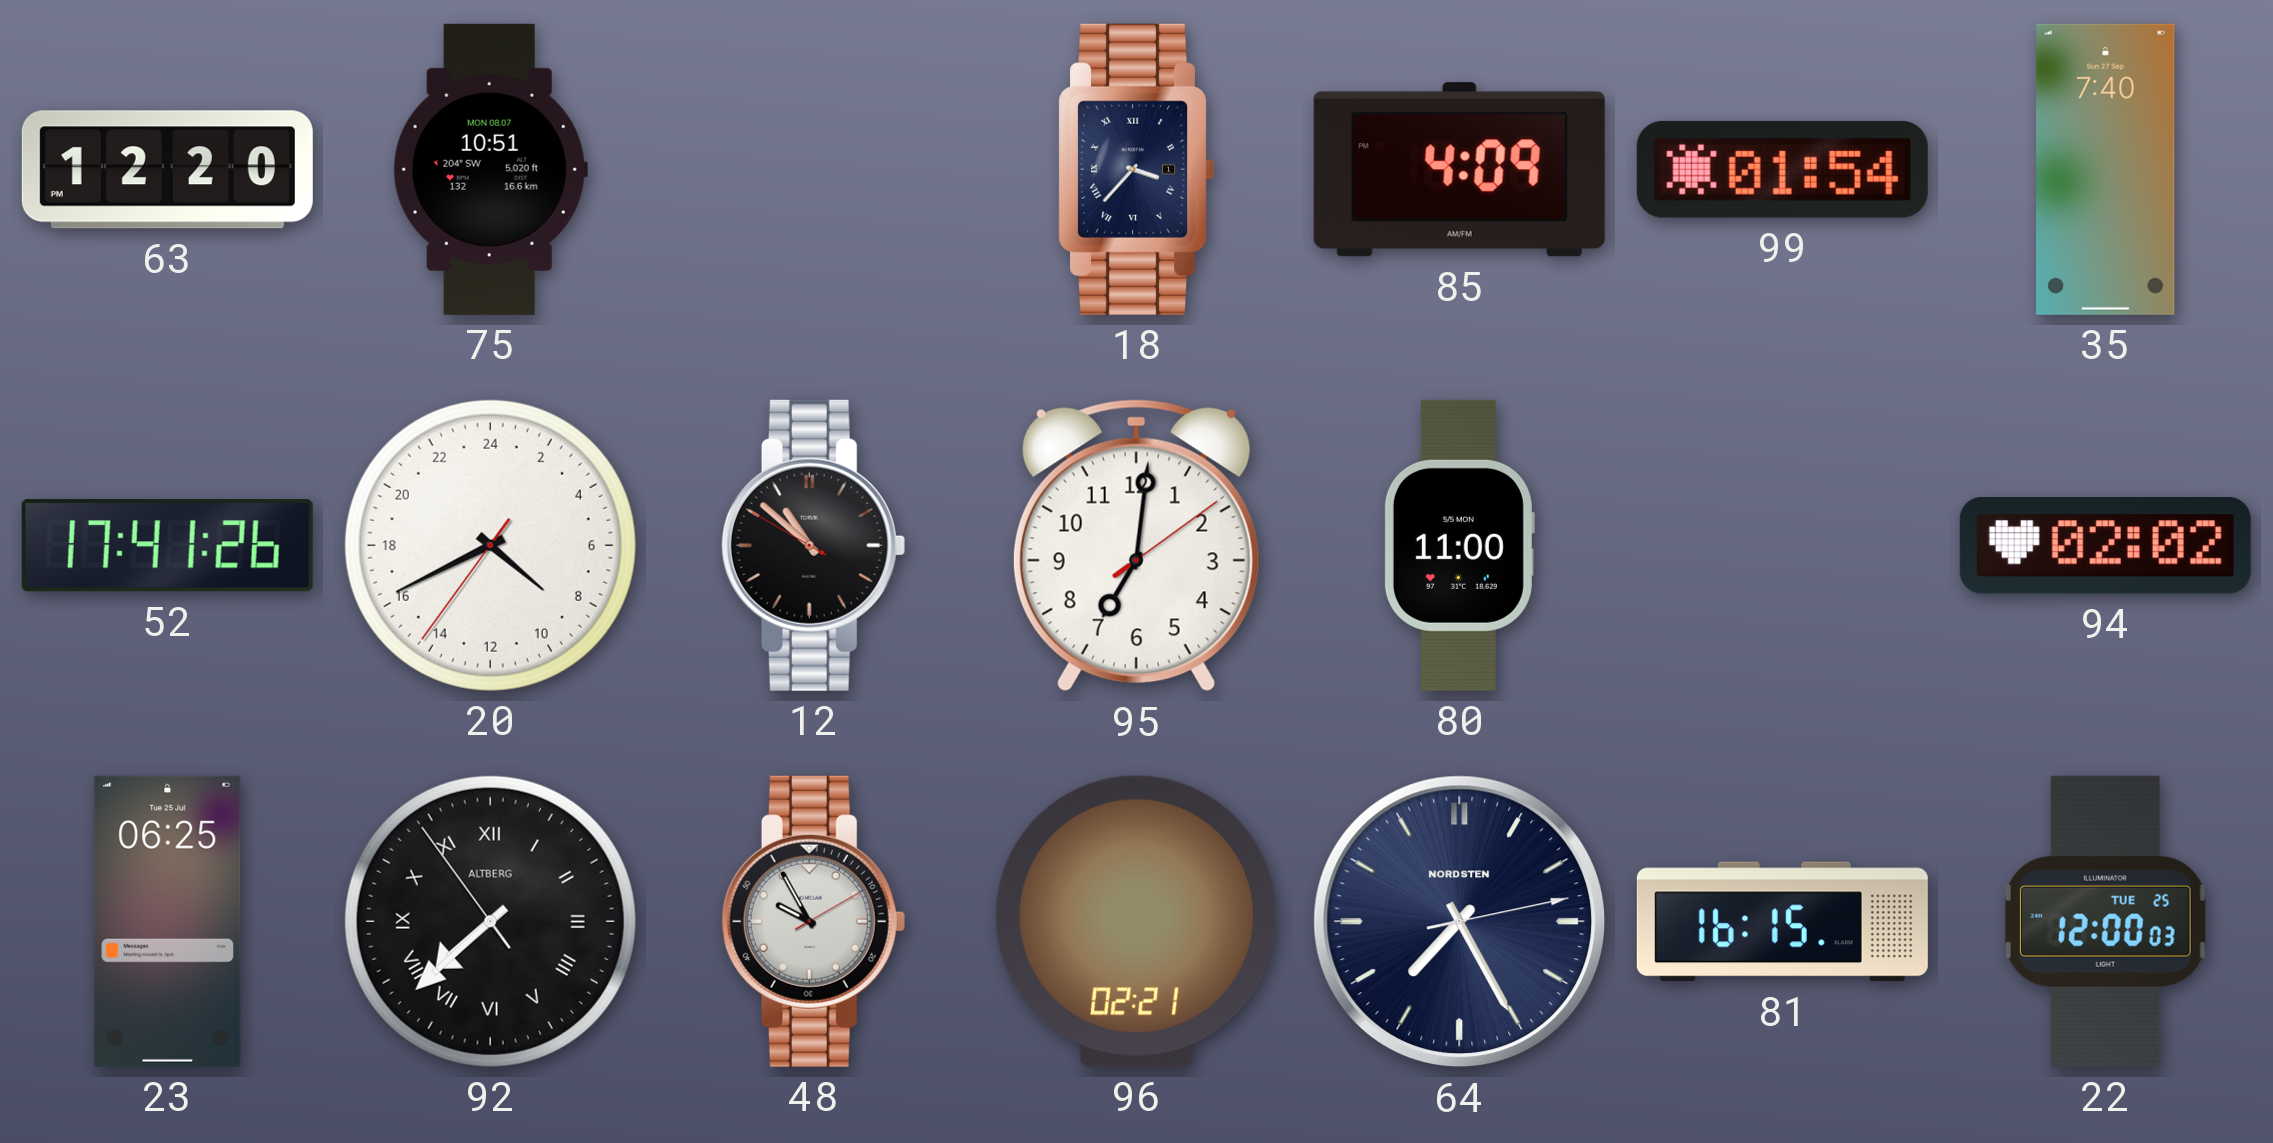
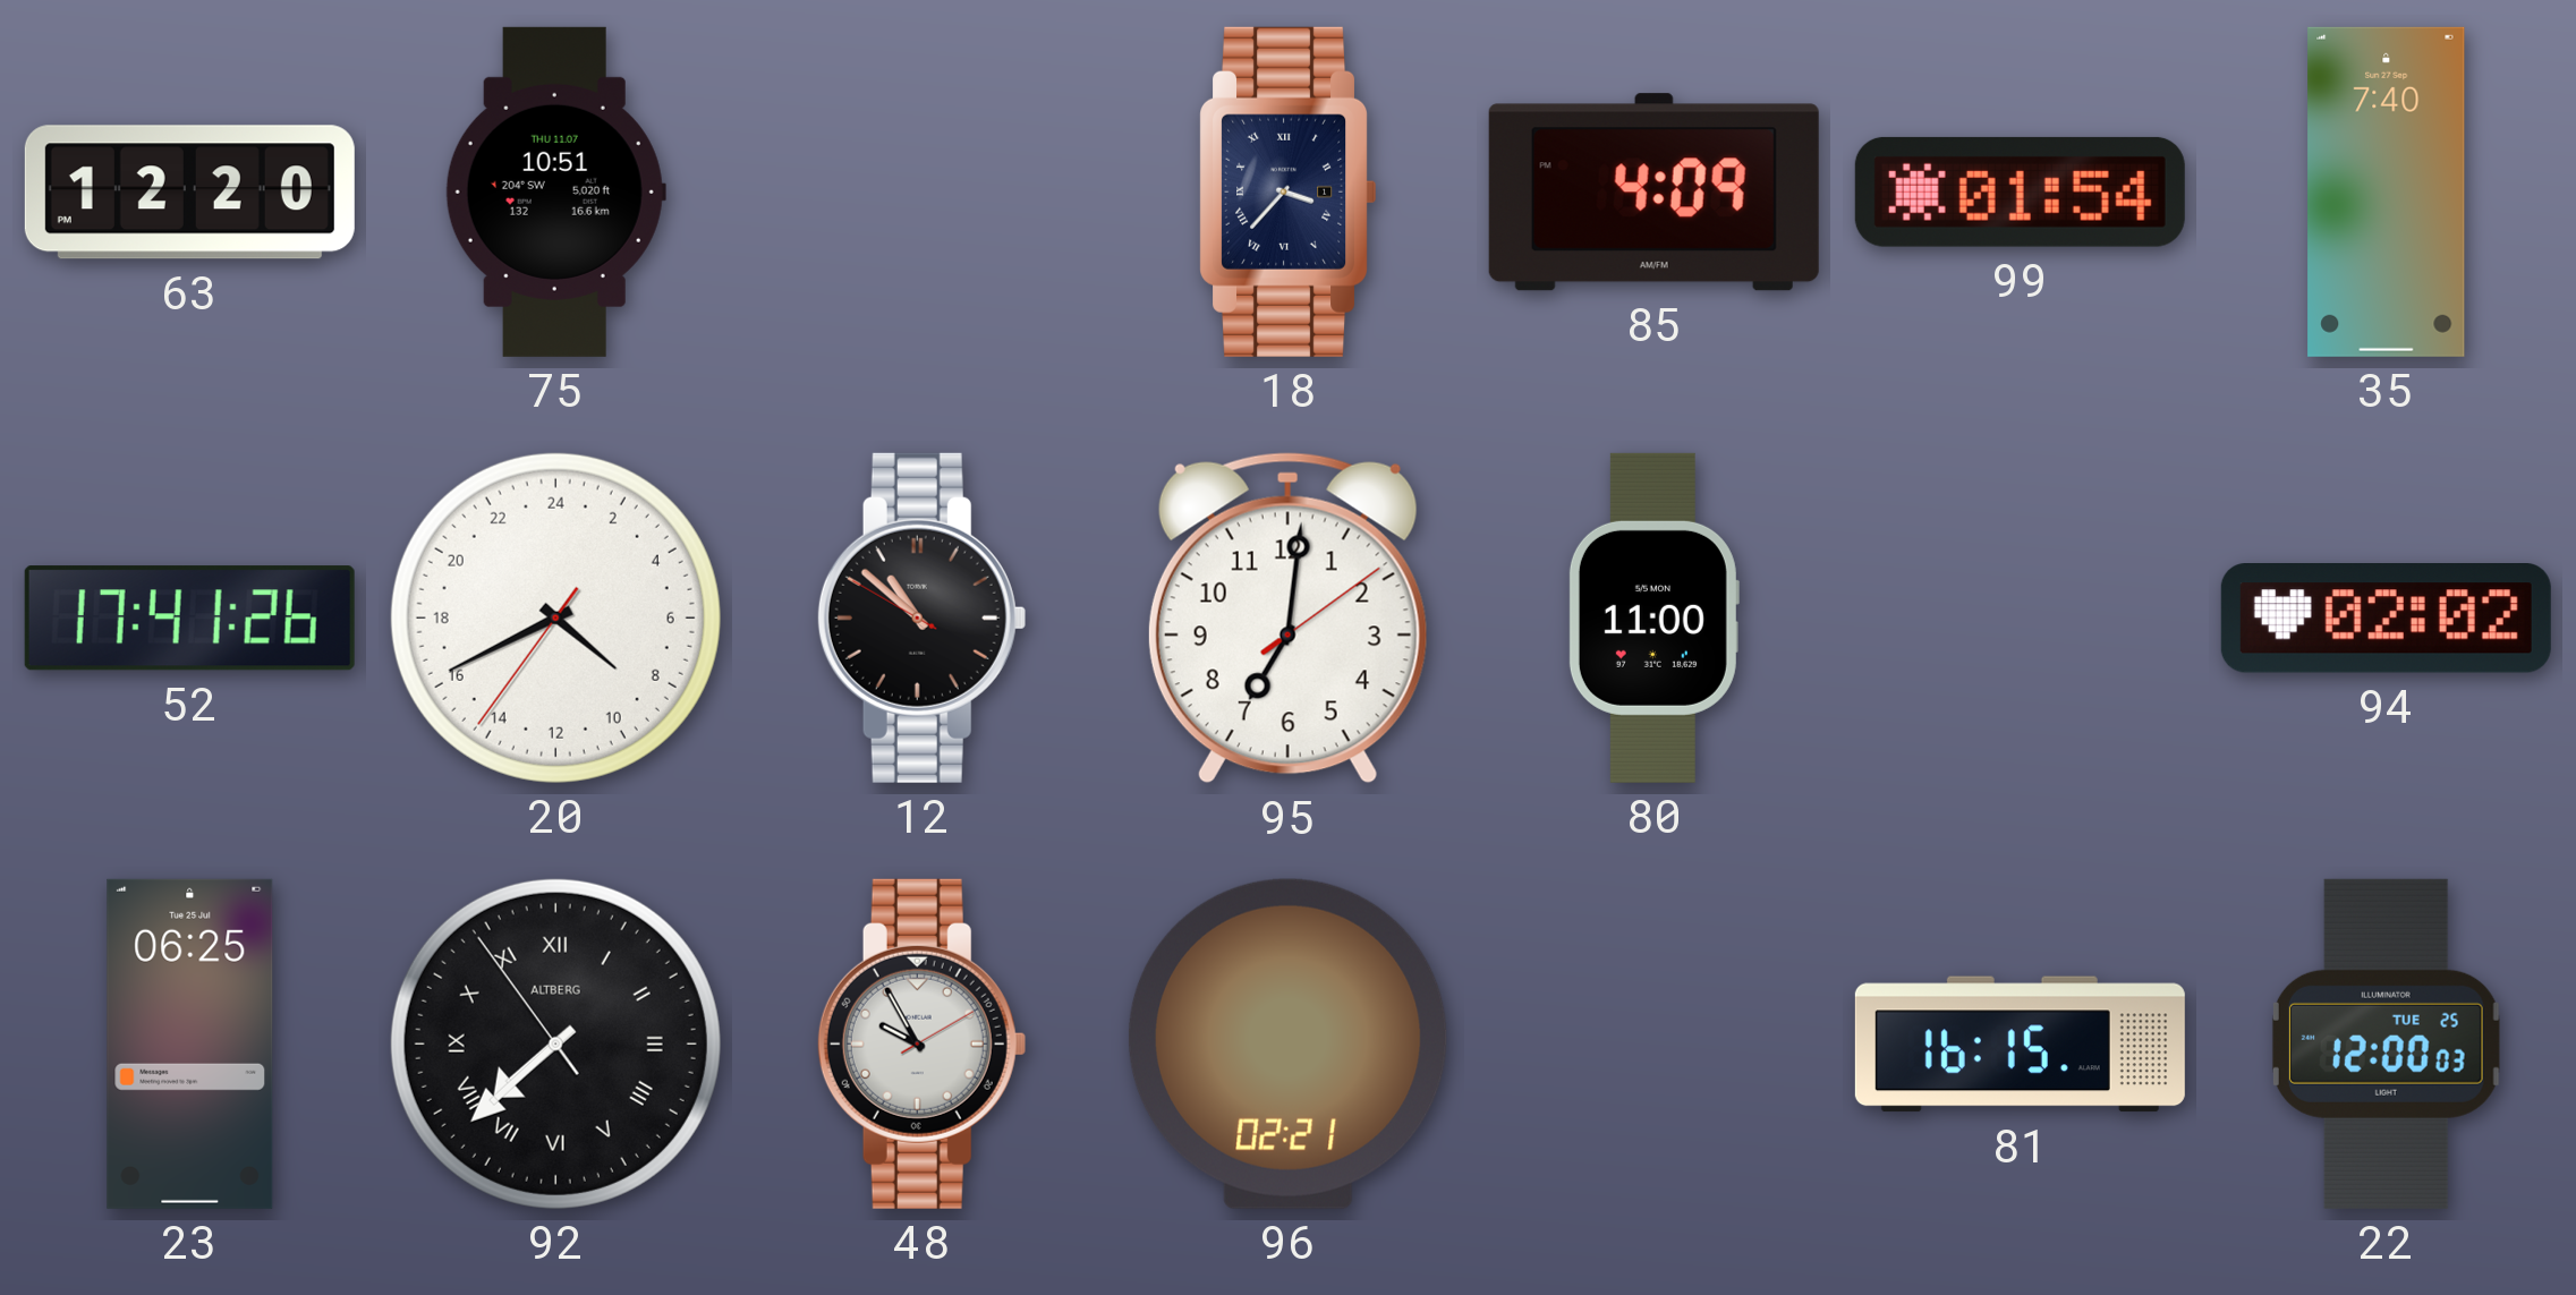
75 date: MON 08.07 -> THU 11.07 (555, 191)
64: 7:25 -> none (1460, 922)
